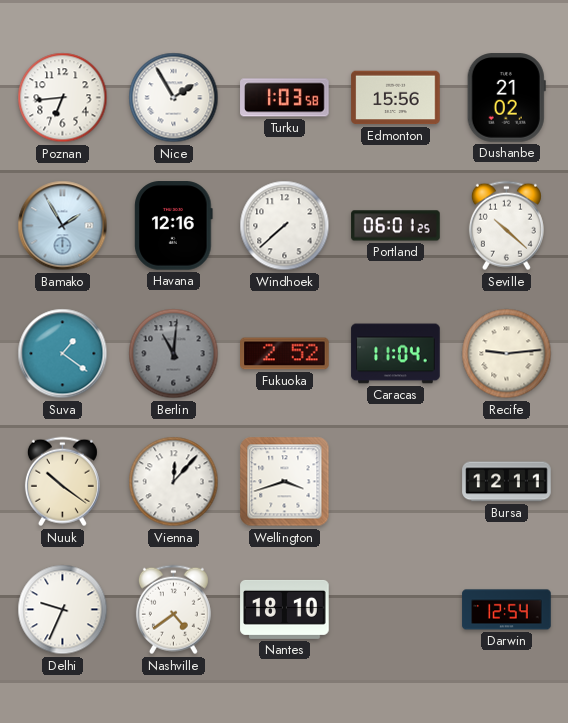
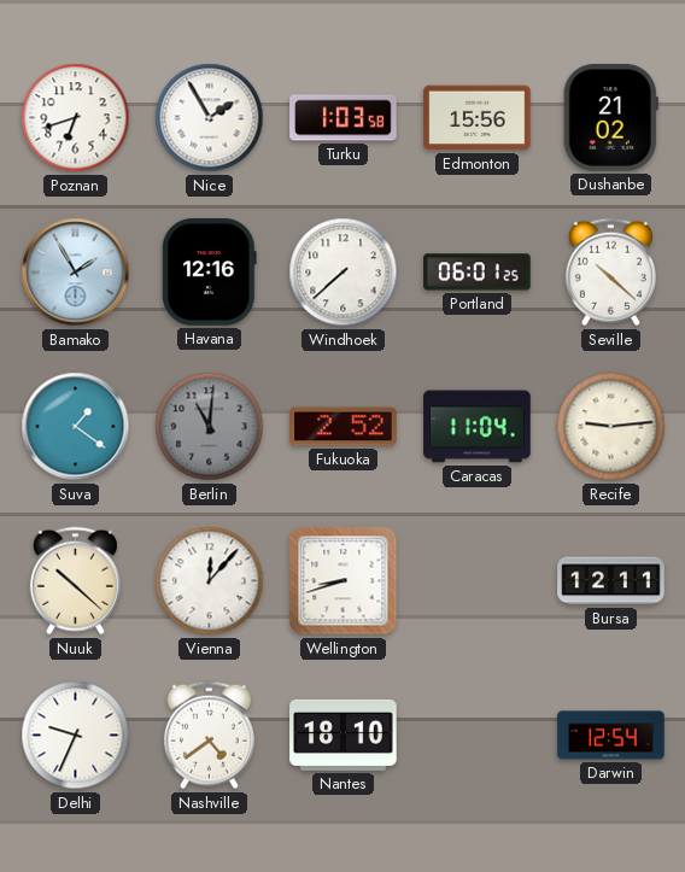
Poznan: 6:44 -> 6:42 (76, 118)
Nuuk: 10:21 -> 10:22 (75, 581)
Wellington: 3:42 -> 8:42 (344, 581)
